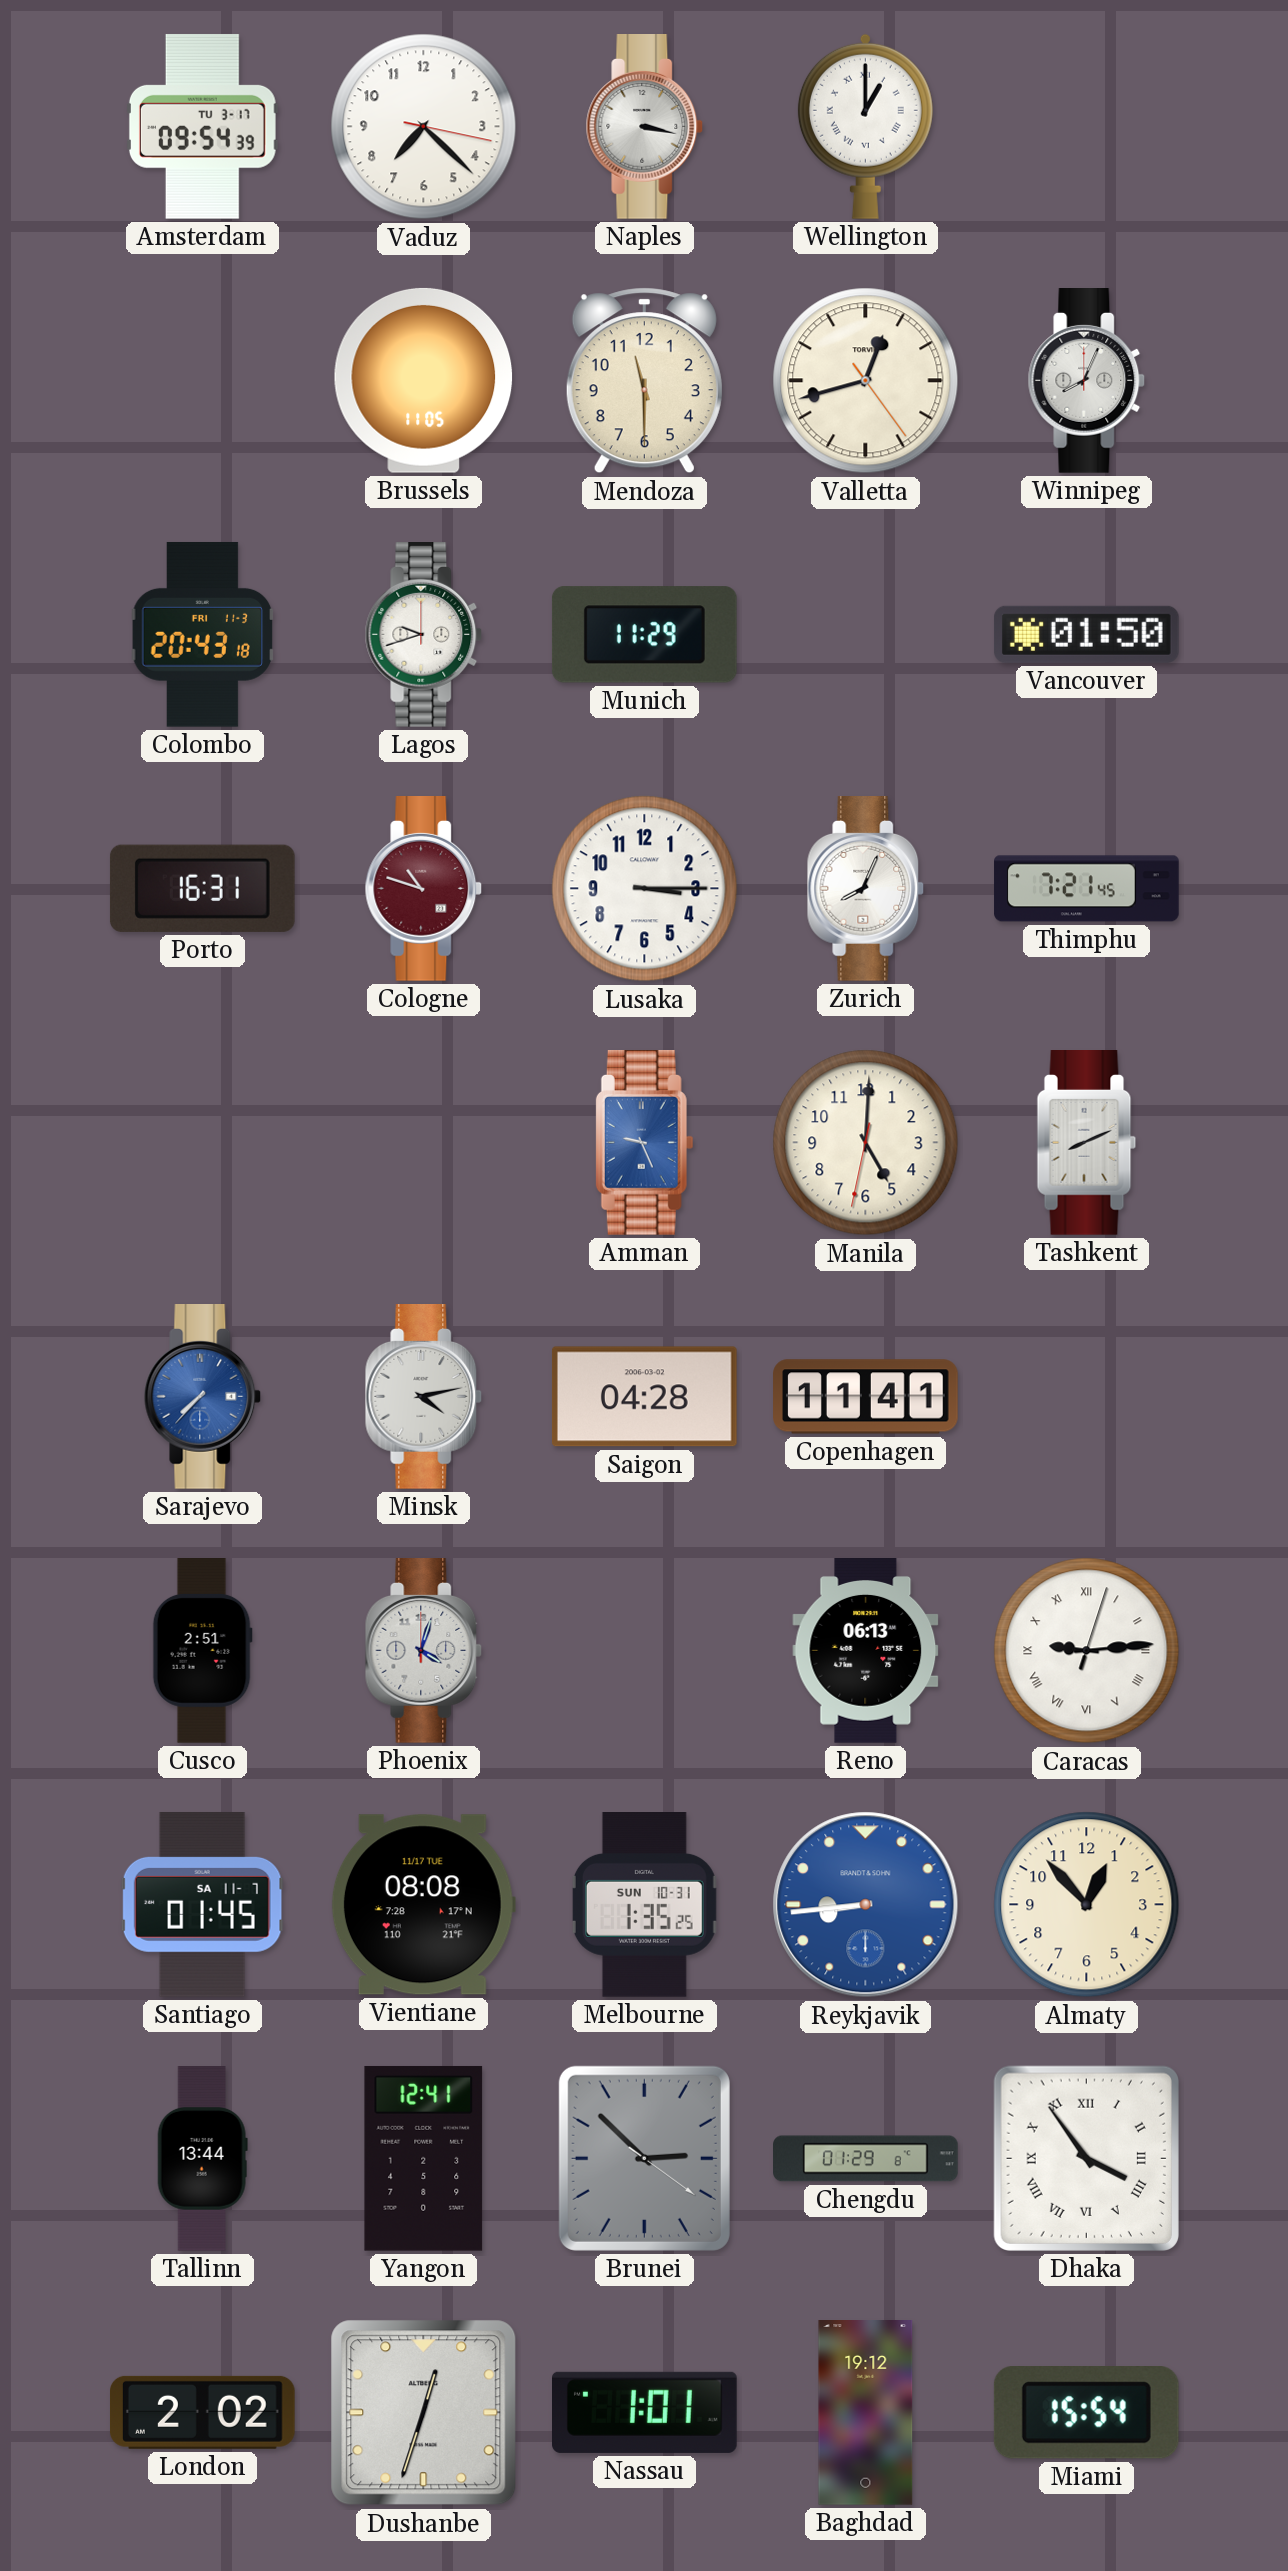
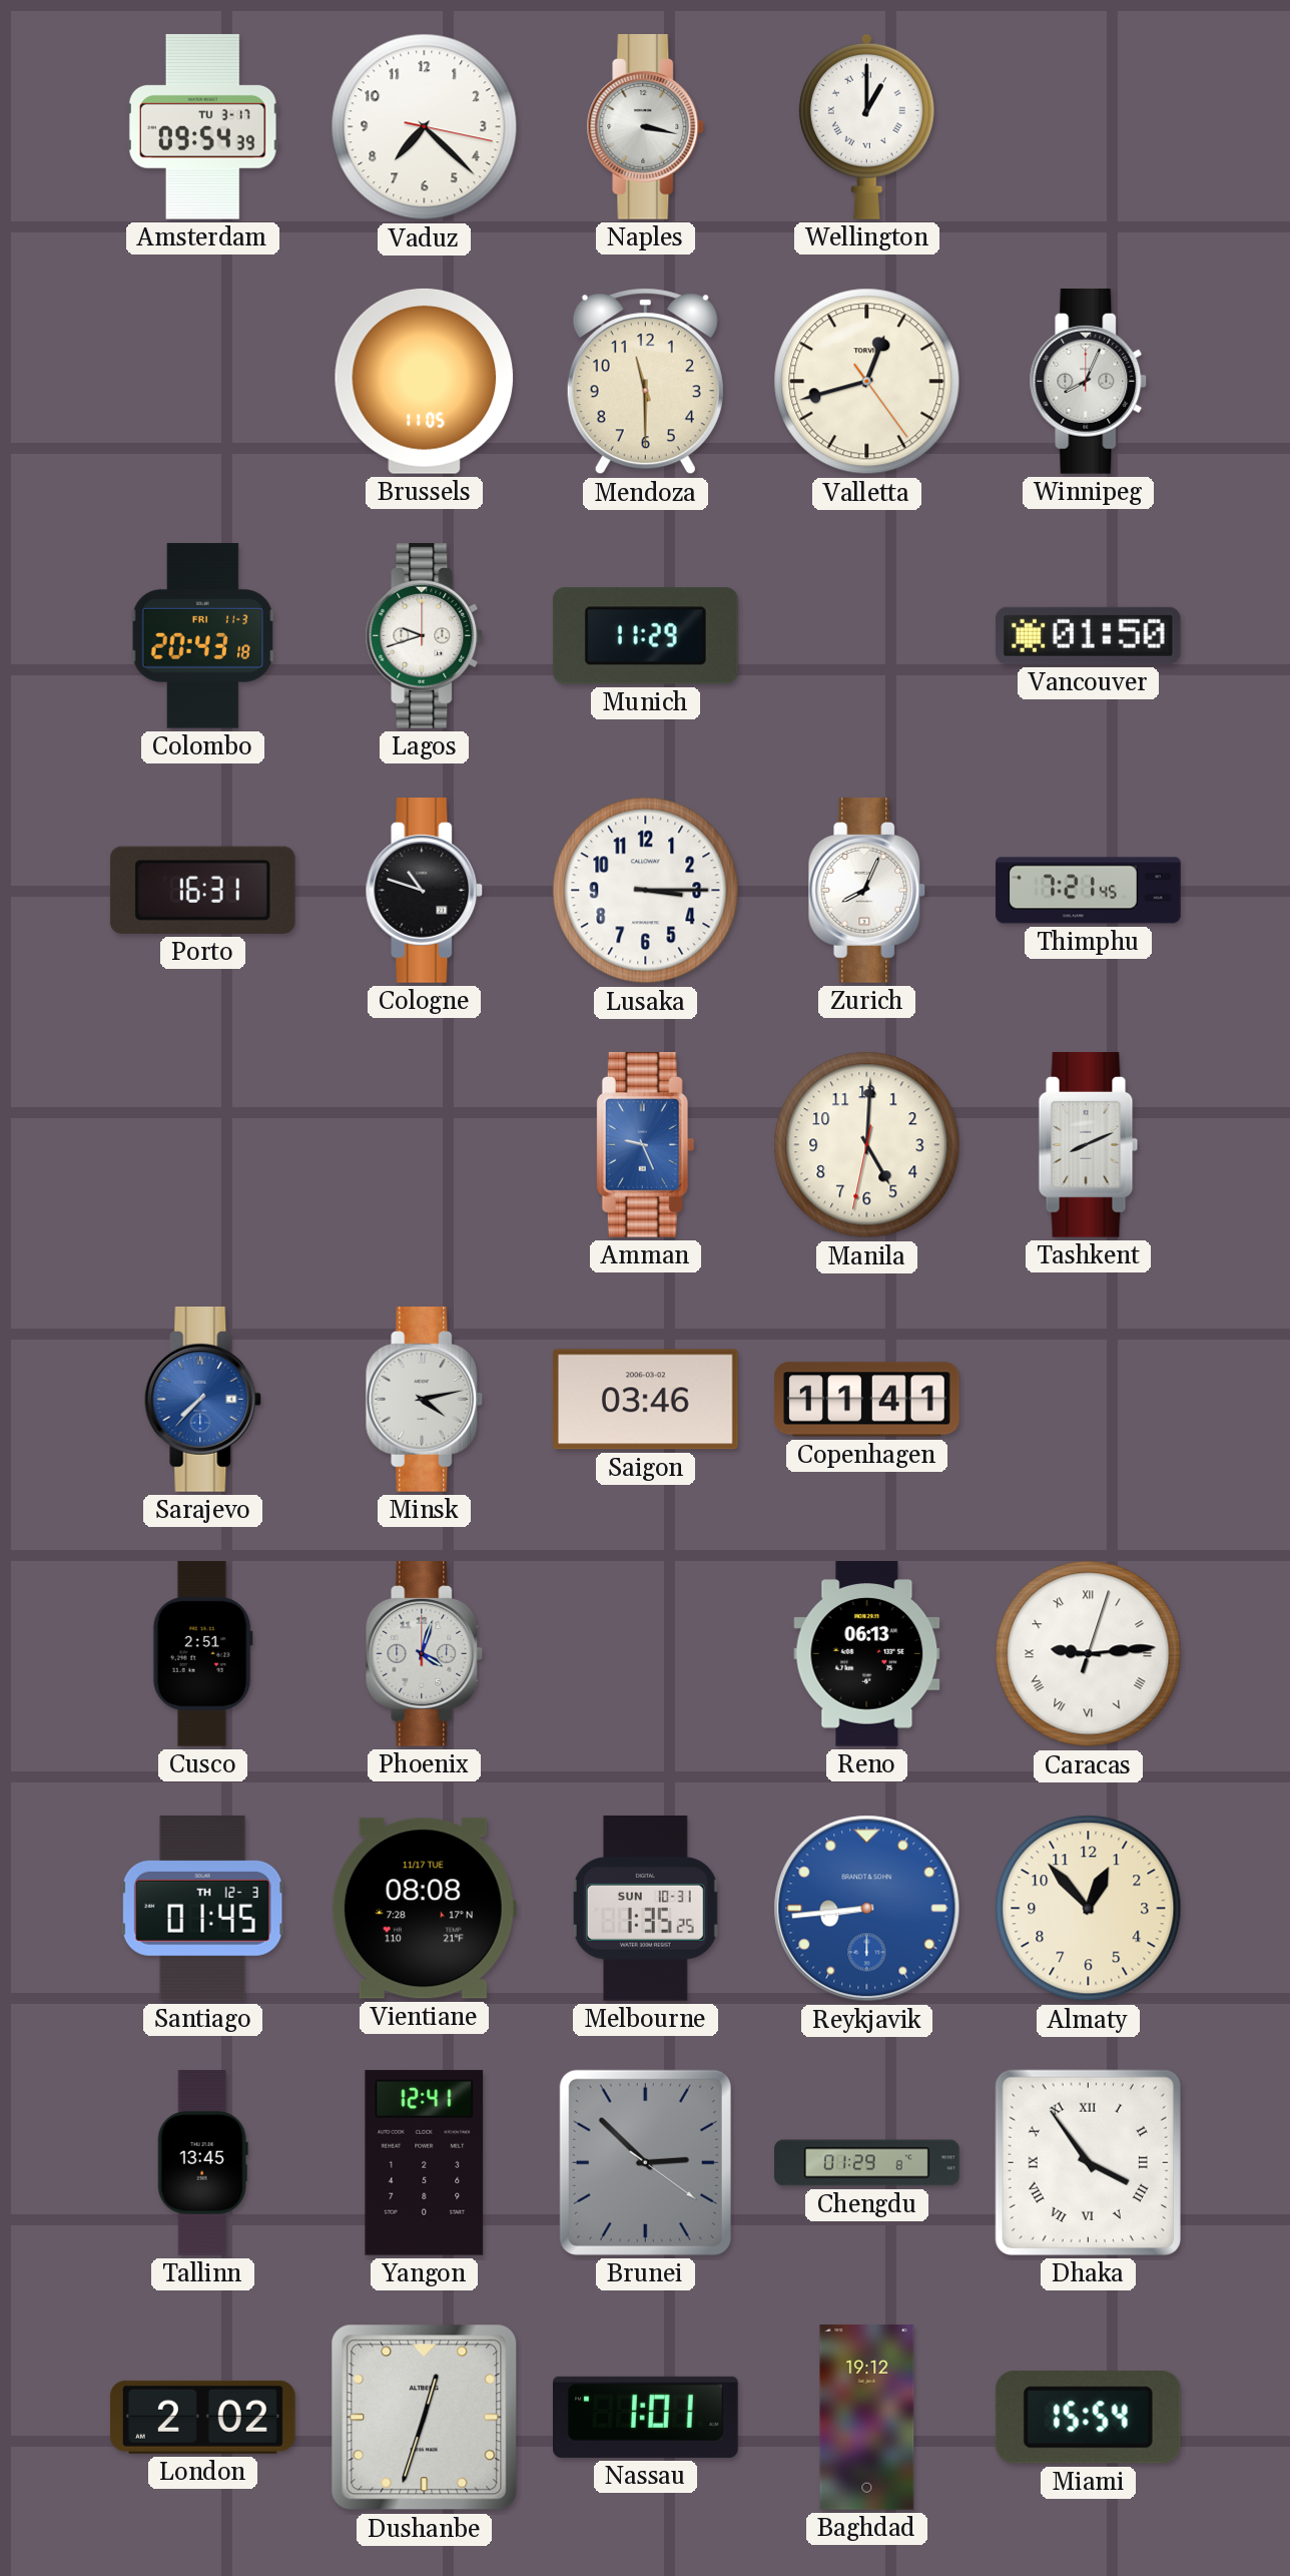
Cologne dial: burgundy -> black (425, 891)
Saigon: 04:28 -> 03:46 (645, 1400)
Santiago date: SA 11-7 -> TH 12-3 (202, 1908)
Tallinn: 13:44 -> 13:45 (202, 2163)
